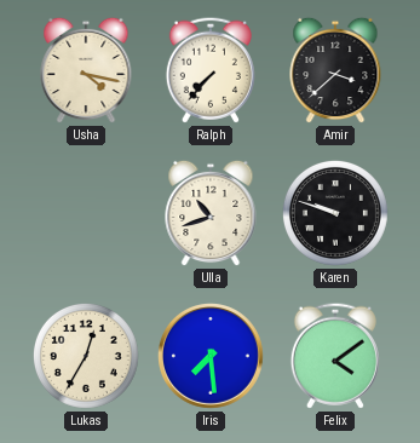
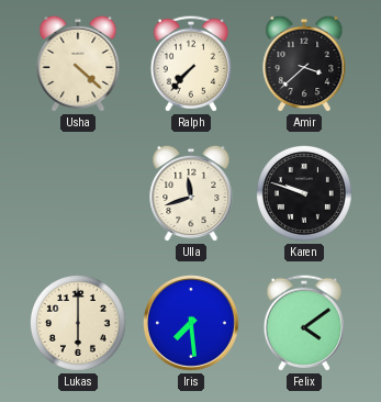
Usha: 4:17 -> 4:22 (78, 64)
Ulla: 10:42 -> 11:42 (191, 193)
Lukas: 12:35 -> 6:00 (78, 323)
